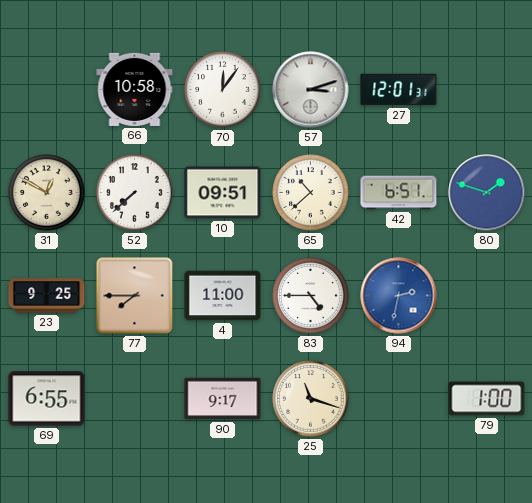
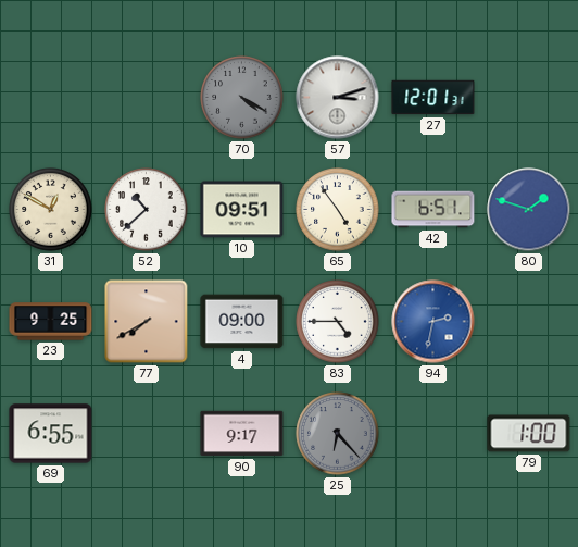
66: 10:58 -> none (135, 89)
70: 12:06 -> 4:20 (242, 98)
70 dial: white -> grey (242, 98)
52: 7:38 -> 10:38 (147, 210)
65: 10:38 -> 4:54 (338, 210)
77: 7:45 -> 7:40 (147, 322)
4: 11:00 -> 09:00 (242, 322)
25: 11:18 -> 6:23 (338, 434)
25 dial: cream -> grey (338, 434)
